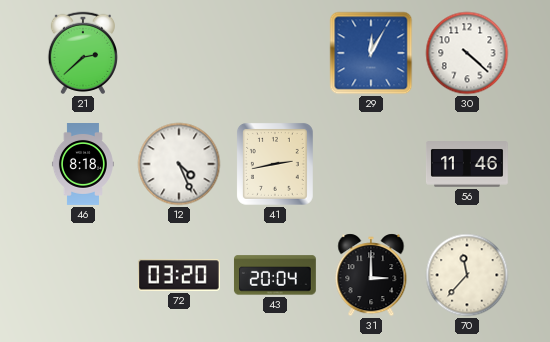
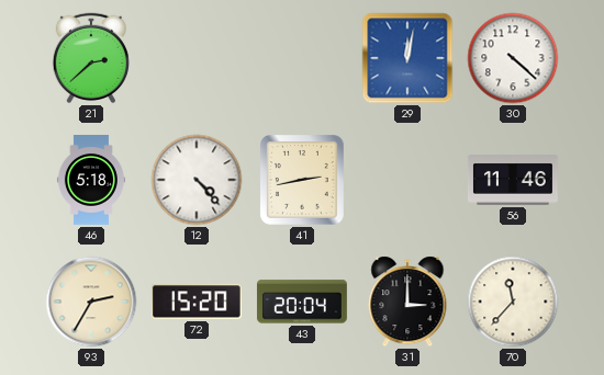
29: 12:05 -> 12:02 (407, 58)
46: 8:18 -> 5:18 (91, 181)
12: 4:26 -> 4:23 (197, 180)
93: none -> 2:35 (91, 302)
72: 03:20 -> 15:20 (197, 302)
